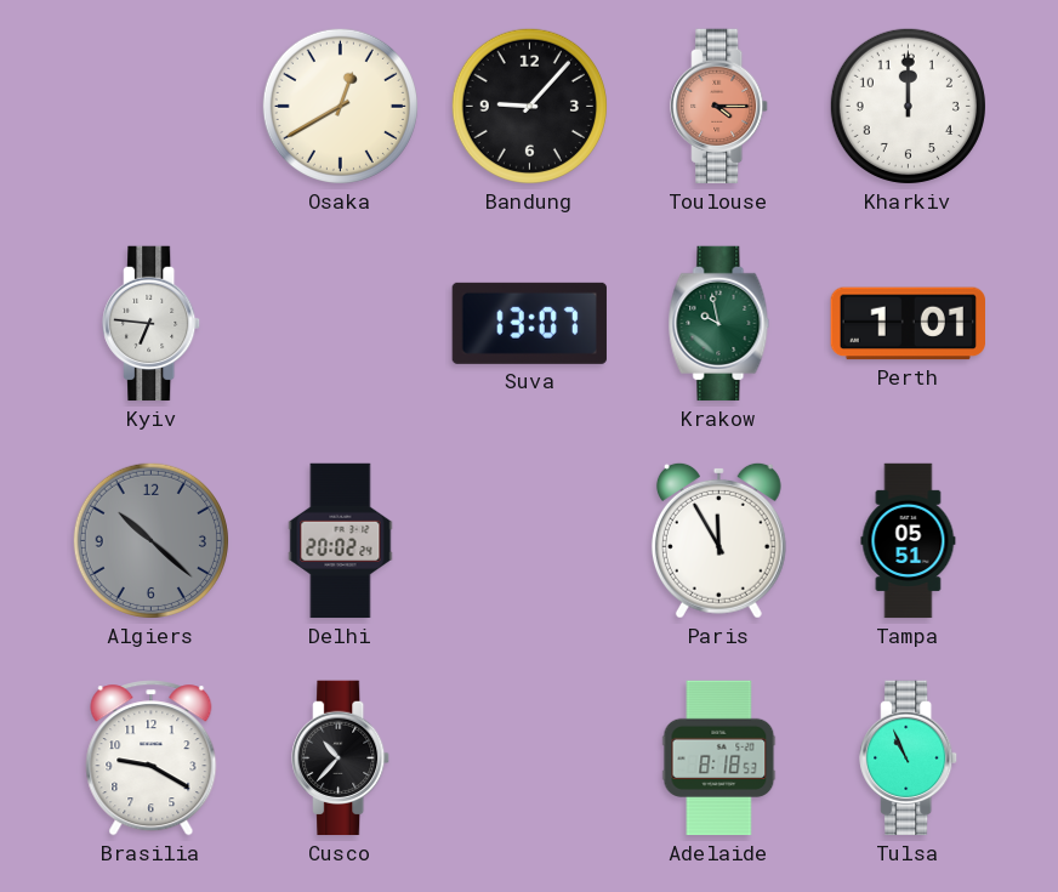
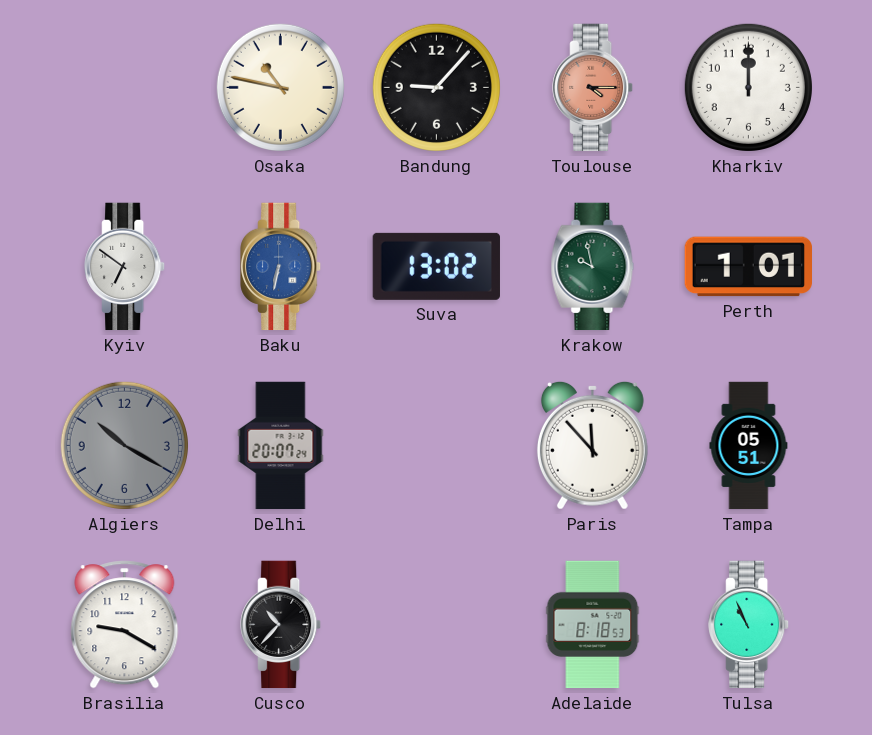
Osaka: 12:40 -> 10:47 (280, 87)
Kyiv: 6:46 -> 6:51 (125, 267)
Baku: none -> 6:32 (281, 267)
Suva: 13:07 -> 13:02 (436, 266)
Algiers: 10:22 -> 10:20 (124, 445)
Delhi: 20:02 -> 20:07 (281, 446)
Paris: 11:55 -> 11:53 (592, 445)
